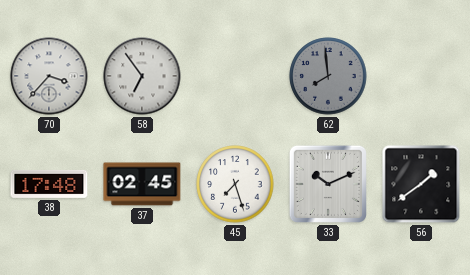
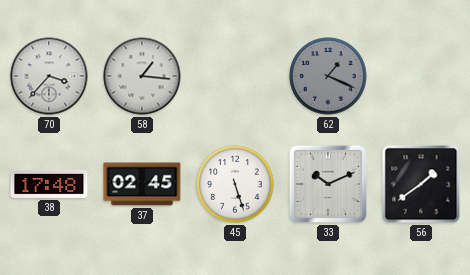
58: 6:54 -> 1:16 (142, 76)
62: 7:59 -> 1:19 (328, 76)
45: 7:27 -> 5:27 (235, 184)
